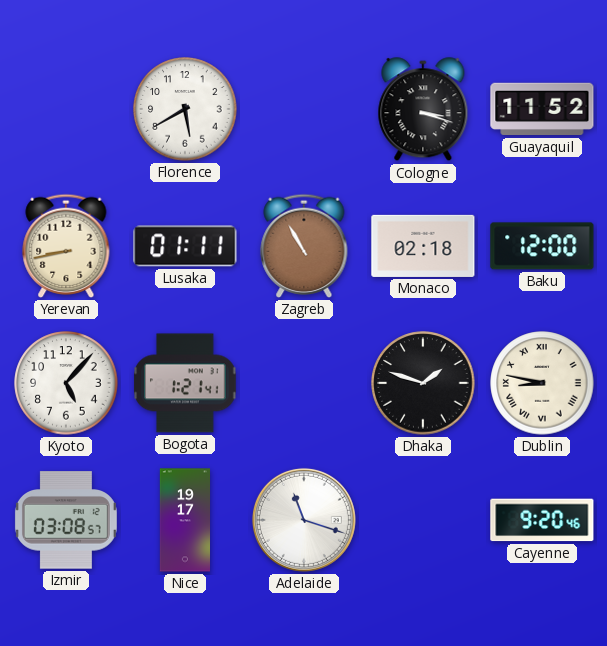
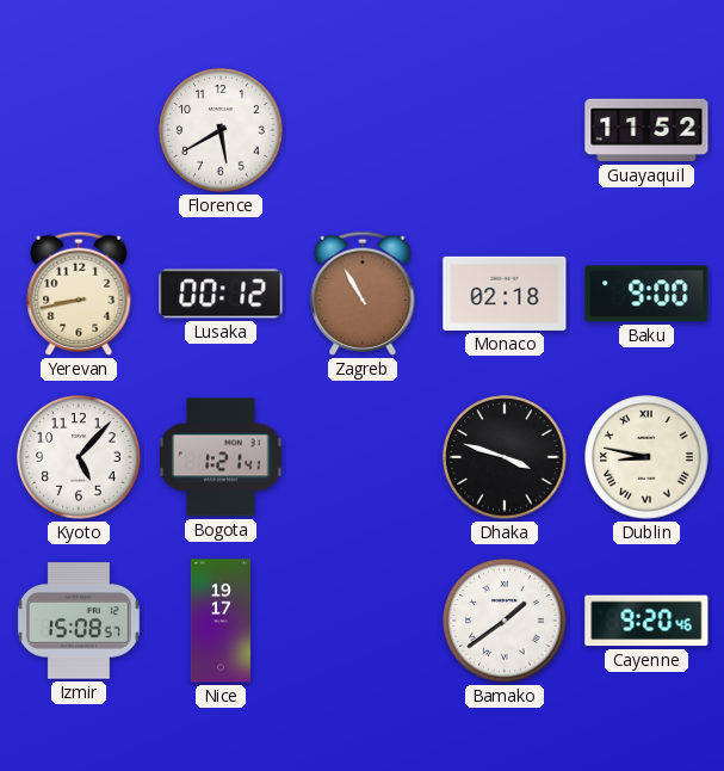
Cologne: 3:18 -> none (423, 110)
Lusaka: 01:11 -> 00:12 (221, 294)
Baku: 12:00 -> 9:00 (646, 294)
Dhaka: 1:48 -> 3:48 (505, 457)
Izmir: 03:08 -> 15:08 (79, 621)
Adelaide: 11:18 -> none (304, 520)
Bamako: none -> 1:39 (505, 621)
